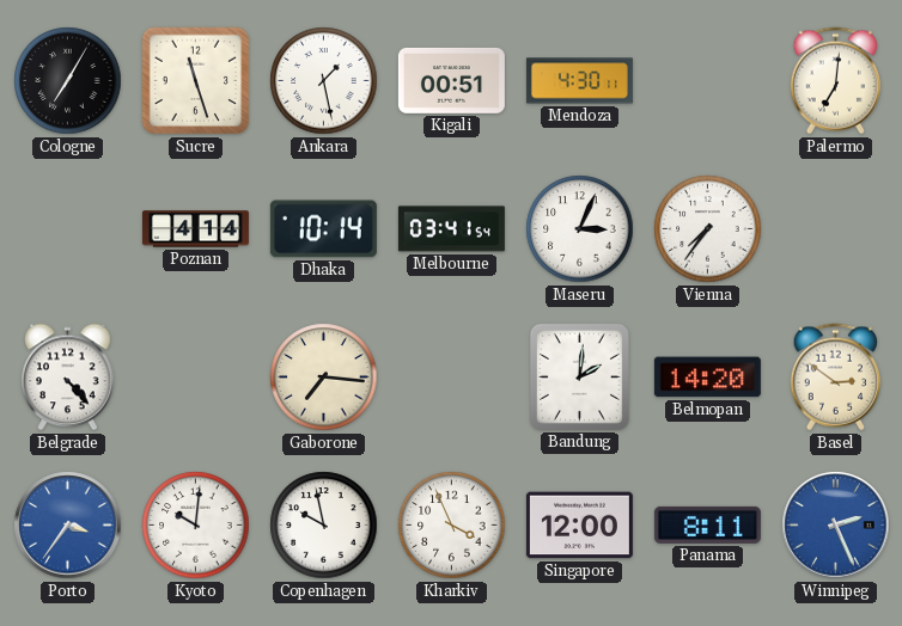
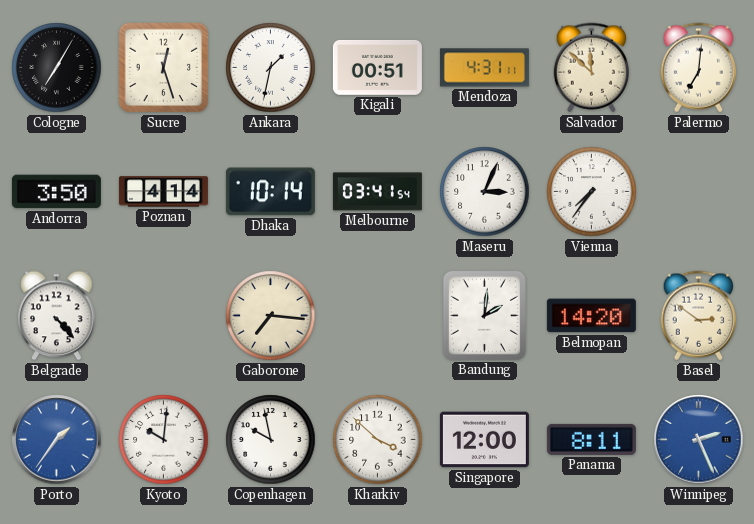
Sucre: 11:27 -> 12:27 (164, 68)
Ankara: 1:28 -> 1:32 (271, 68)
Mendoza: 4:30 -> 4:31 (484, 68)
Salvador: none -> 11:52 (591, 68)
Andorra: none -> 3:50 (56, 192)
Porto: 3:36 -> 1:36 (57, 440)
Kharkiv: 3:56 -> 3:52 (378, 440)
